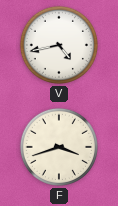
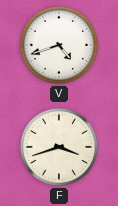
V: 4:43 -> 4:42 (59, 45)
